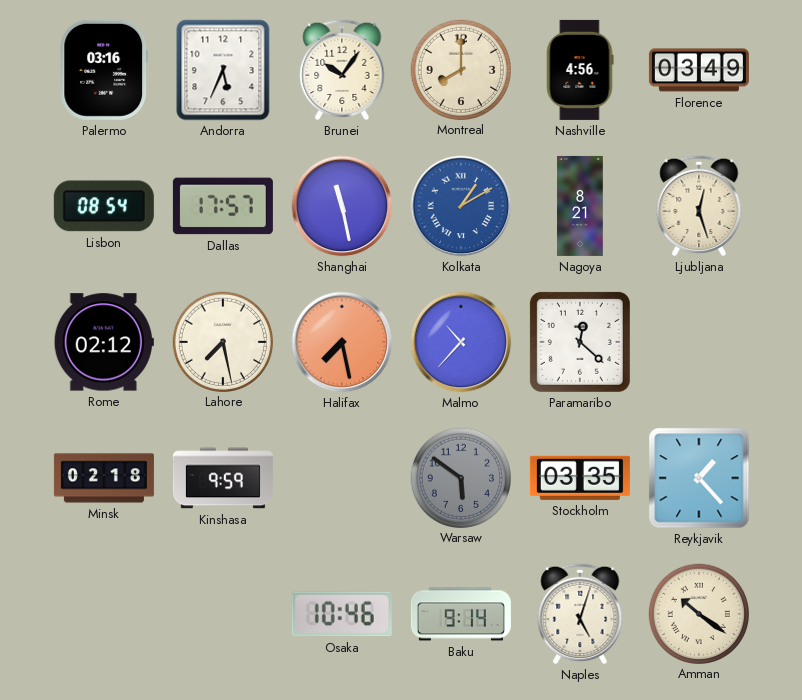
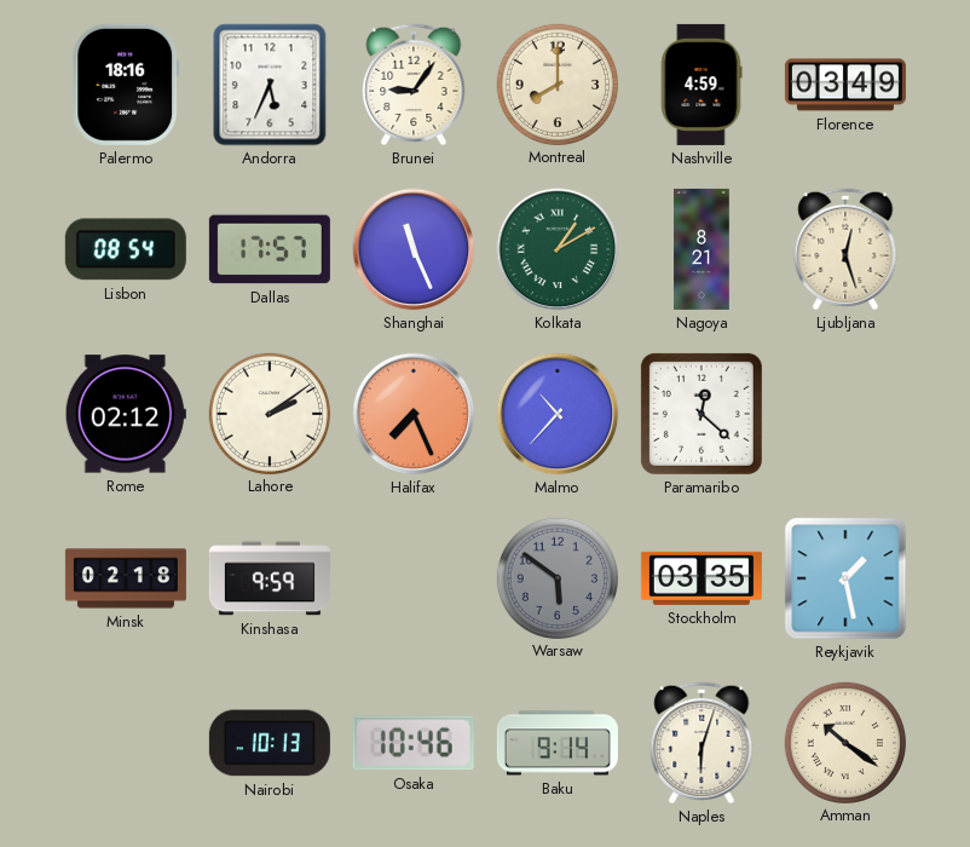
Palermo: 03:16 -> 18:16 (126, 85)
Brunei: 10:06 -> 9:06 (414, 85)
Nashville: 4:56 -> 4:59 (701, 85)
Shanghai: 11:28 -> 11:26 (414, 249)
Kolkata dial: blue -> green (558, 249)
Lahore: 7:28 -> 2:09 (269, 413)
Halifax: 7:28 -> 7:26 (414, 414)
Reykjavik: 1:23 -> 1:28 (845, 578)
Nairobi: none -> 10:13 (270, 743)
Naples: 5:03 -> 6:03 (701, 743)
